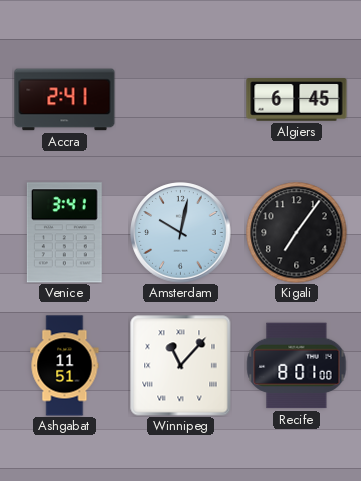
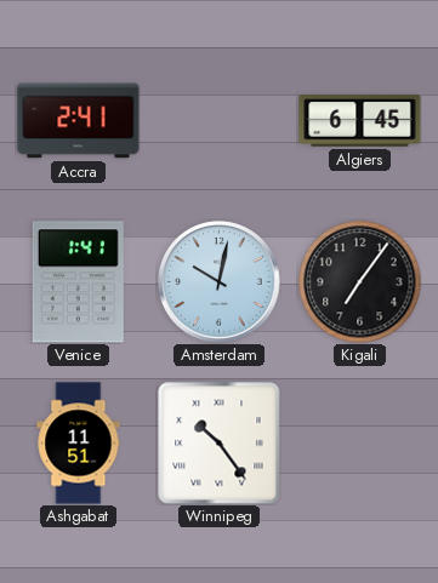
Venice: 3:41 -> 1:41 (78, 282)
Winnipeg: 11:07 -> 10:24 (220, 444)
Recife: 8:01 -> none (297, 366)
